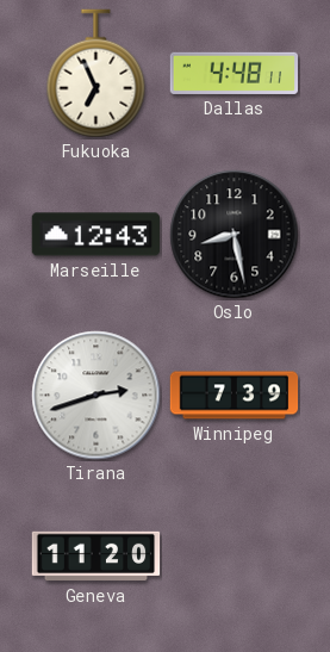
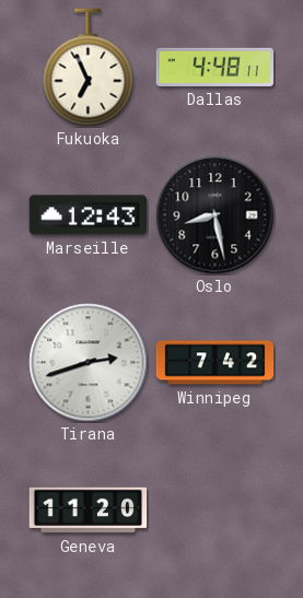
Winnipeg: 7:39 -> 7:42 (215, 363)
